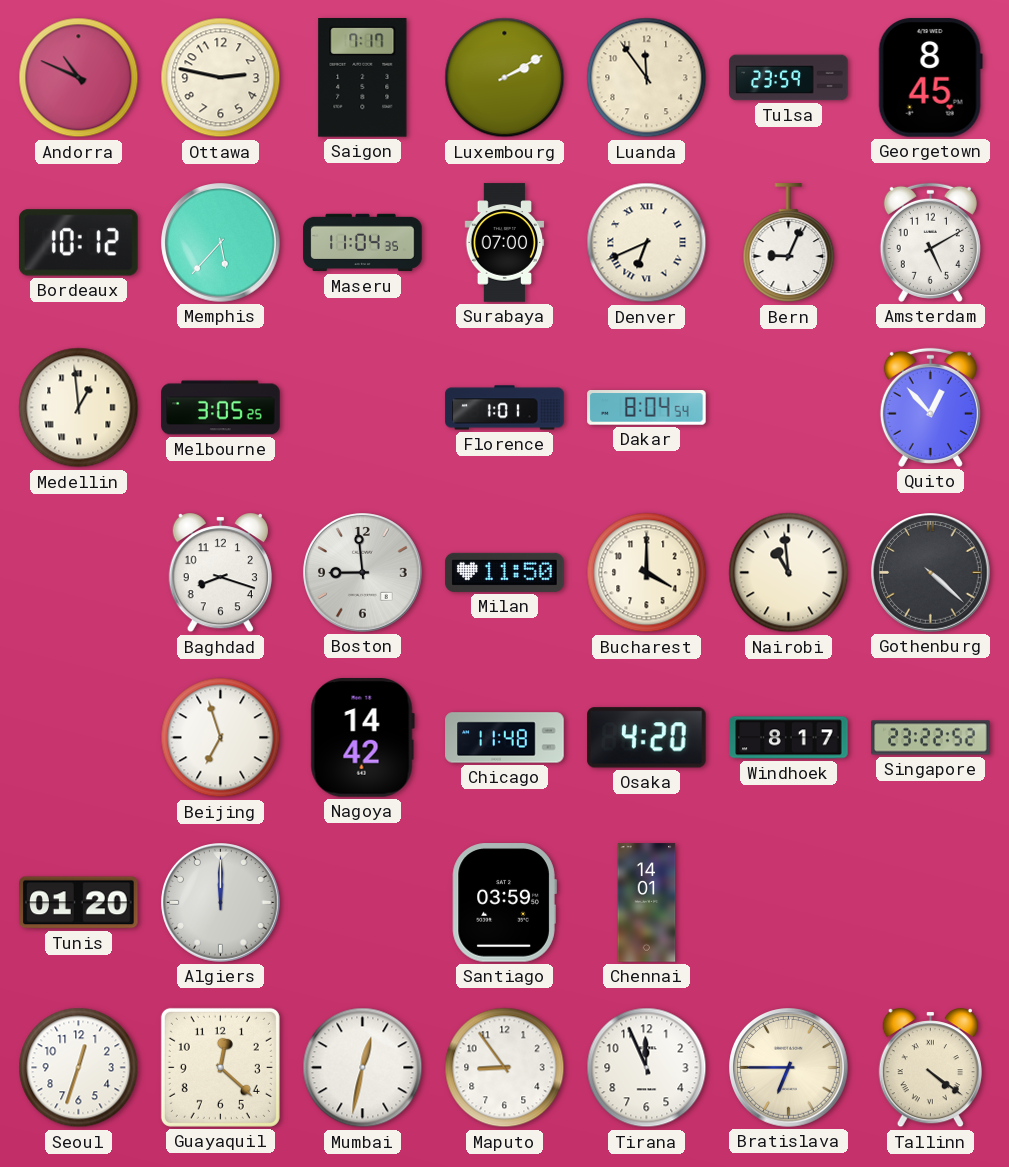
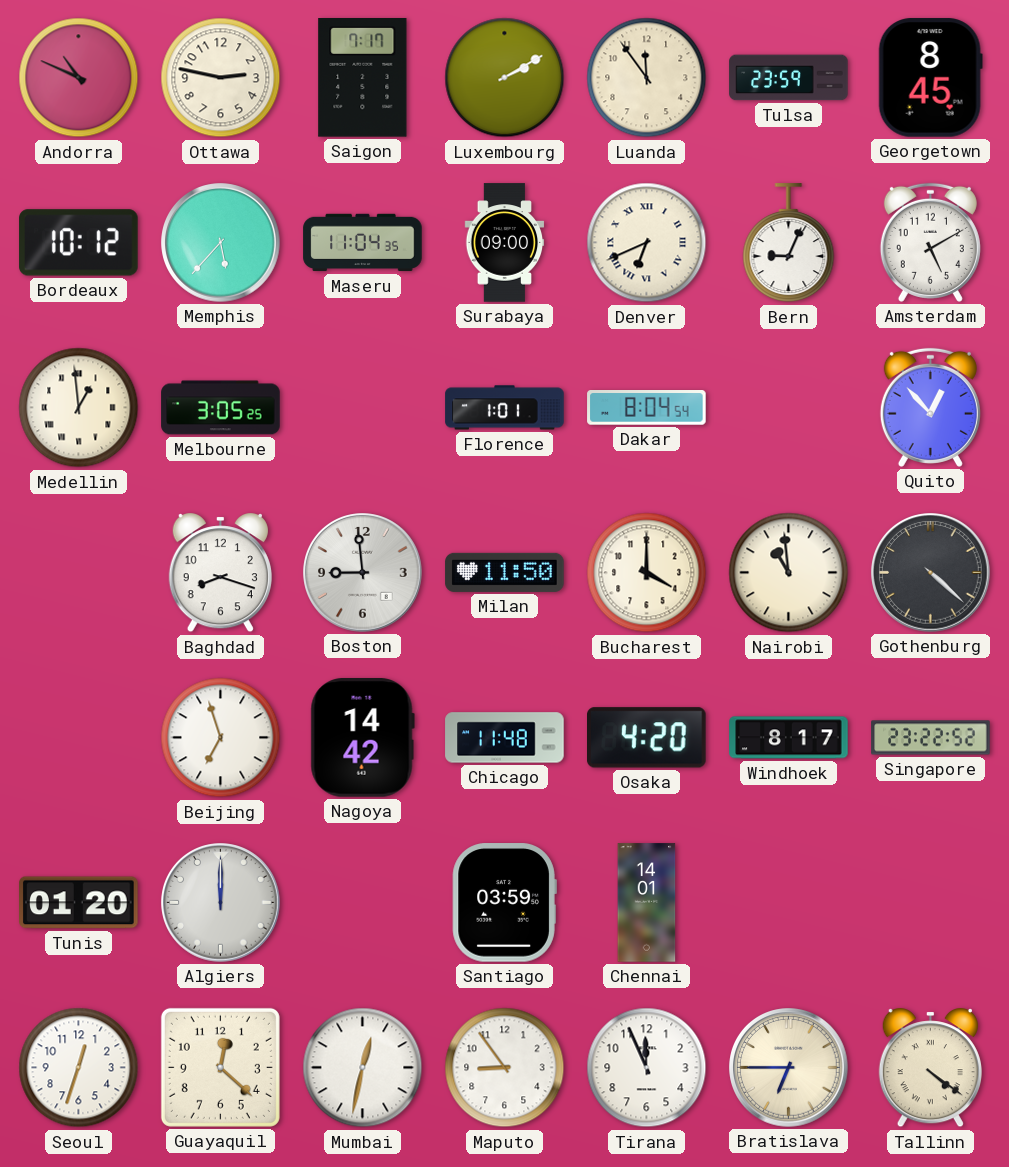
Surabaya: 07:00 -> 09:00 (505, 243)
